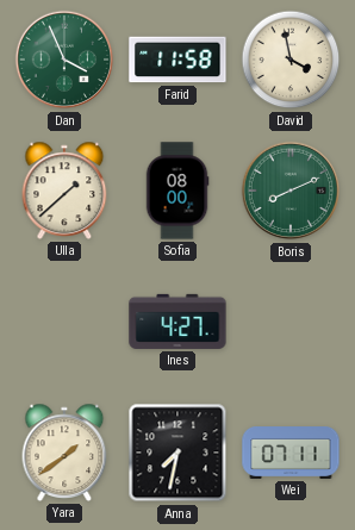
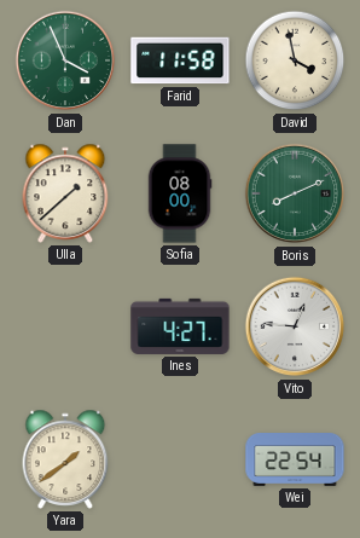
Vito: none -> 12:46 (295, 326)
Anna: 7:32 -> none (177, 453)
Wei: 07:11 -> 22:54 (295, 461)
